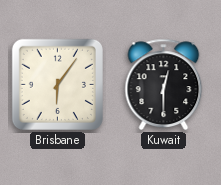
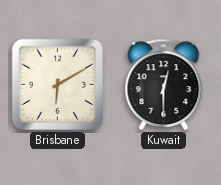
Brisbane: 6:06 -> 6:10 (57, 84)
